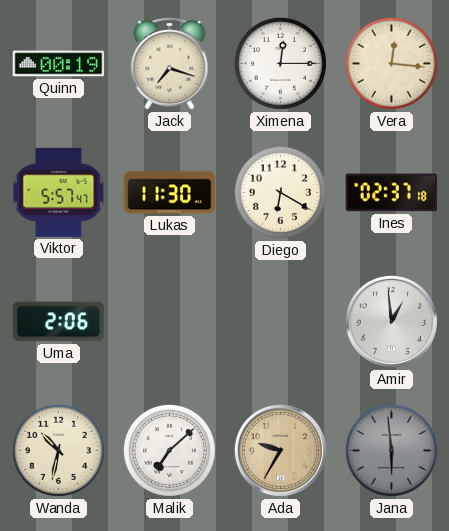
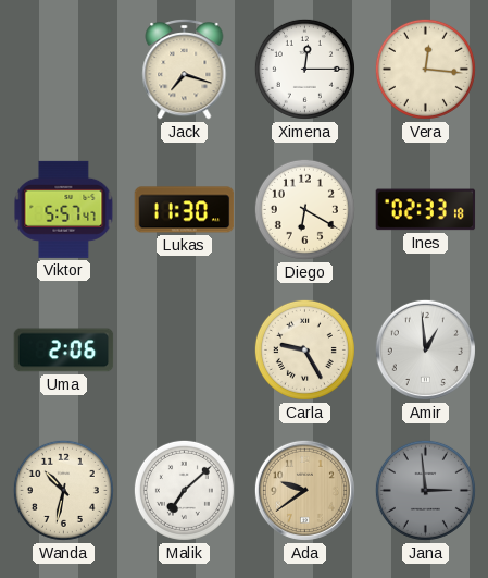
Quinn: 00:19 -> none (59, 64)
Ines: 02:37 -> 02:33 (426, 210)
Carla: none -> 9:25 (304, 349)
Ada: 9:35 -> 9:39 (304, 490)
Jana: 5:59 -> 2:59 (425, 490)
